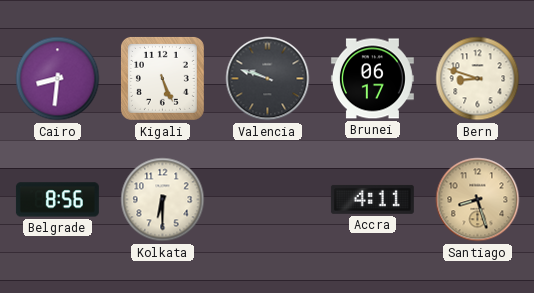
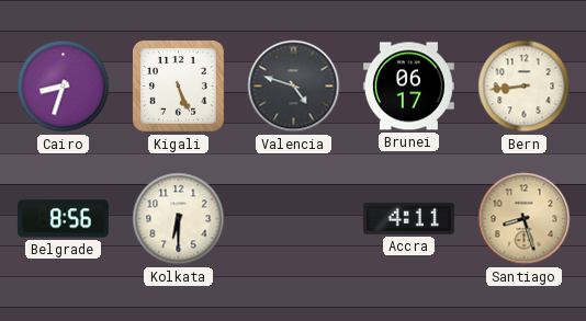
Cairo: 8:31 -> 8:33 (64, 87)
Valencia: 9:48 -> 4:48 (294, 87)
Bern: 8:48 -> 8:44 (525, 87)
